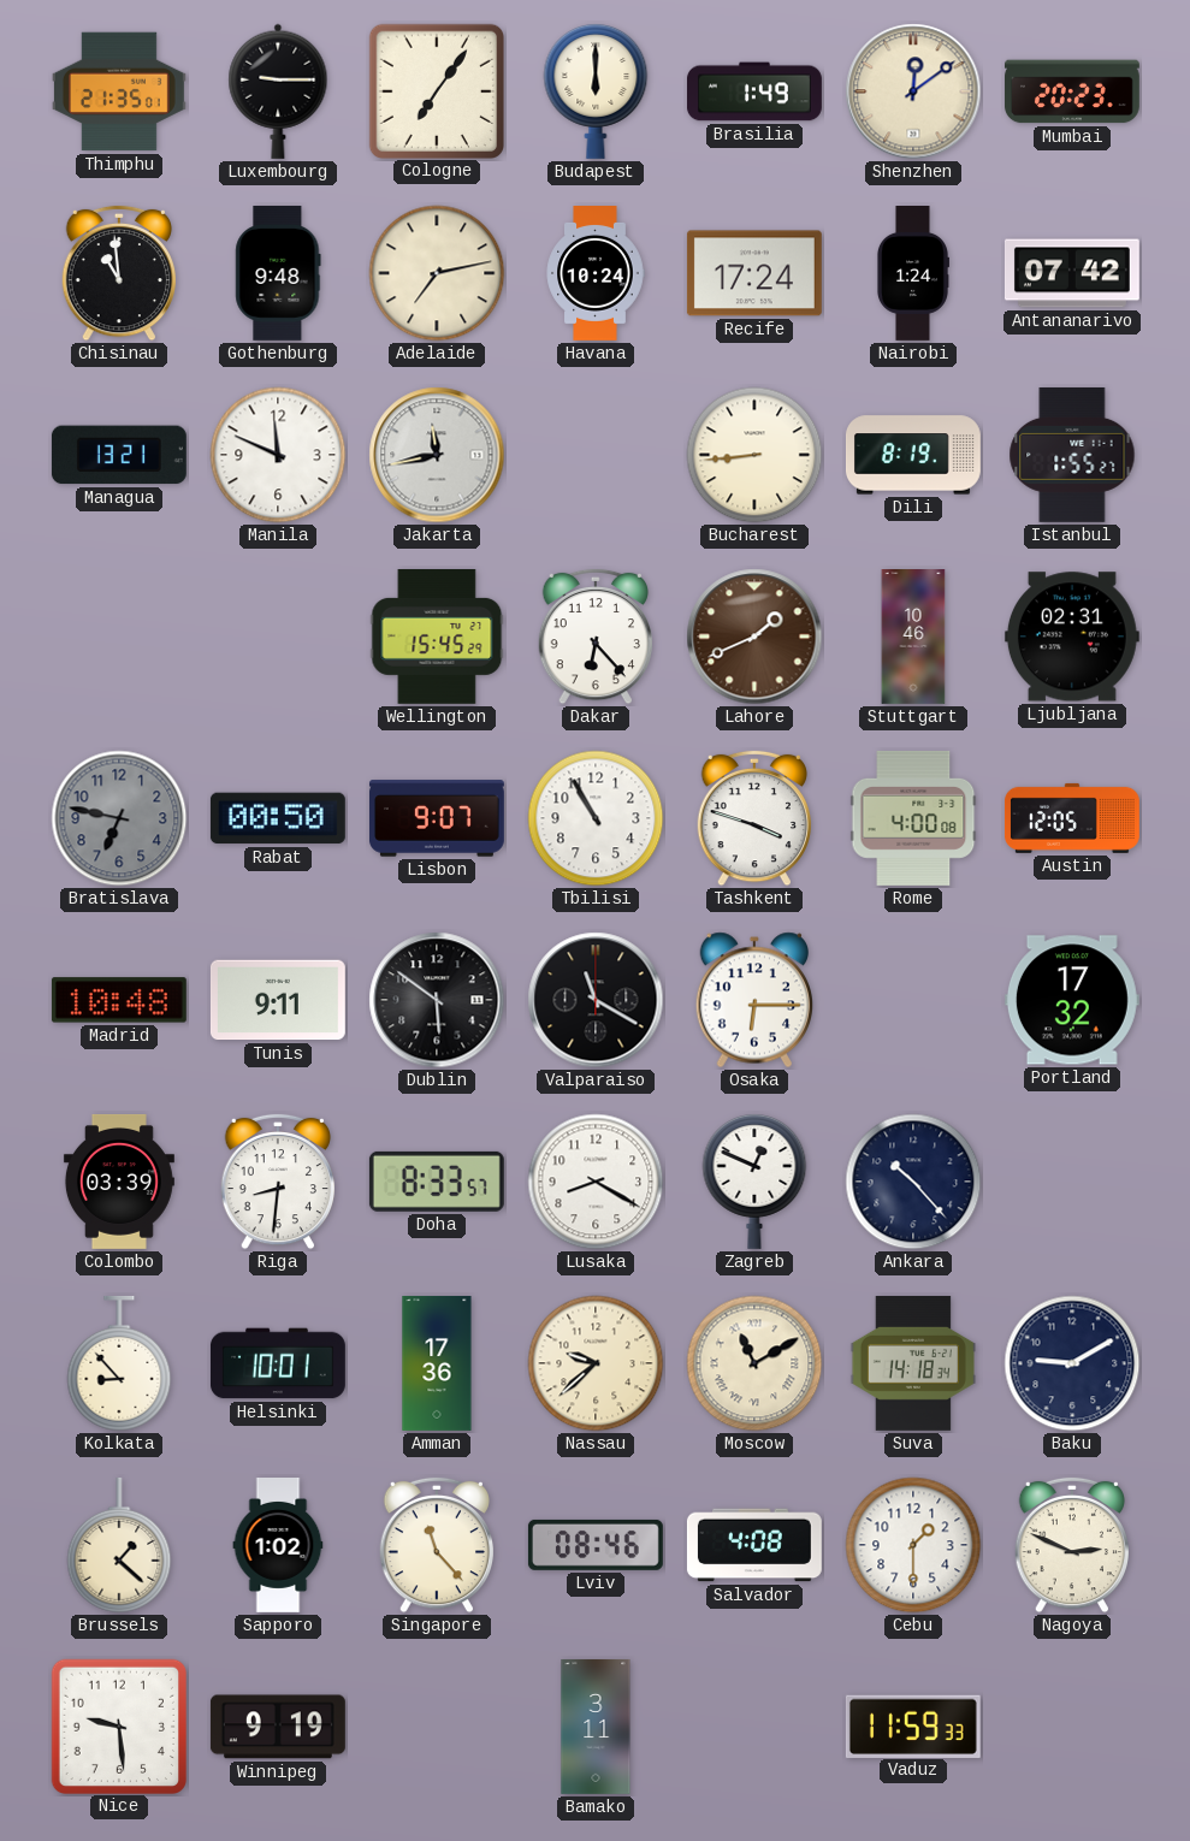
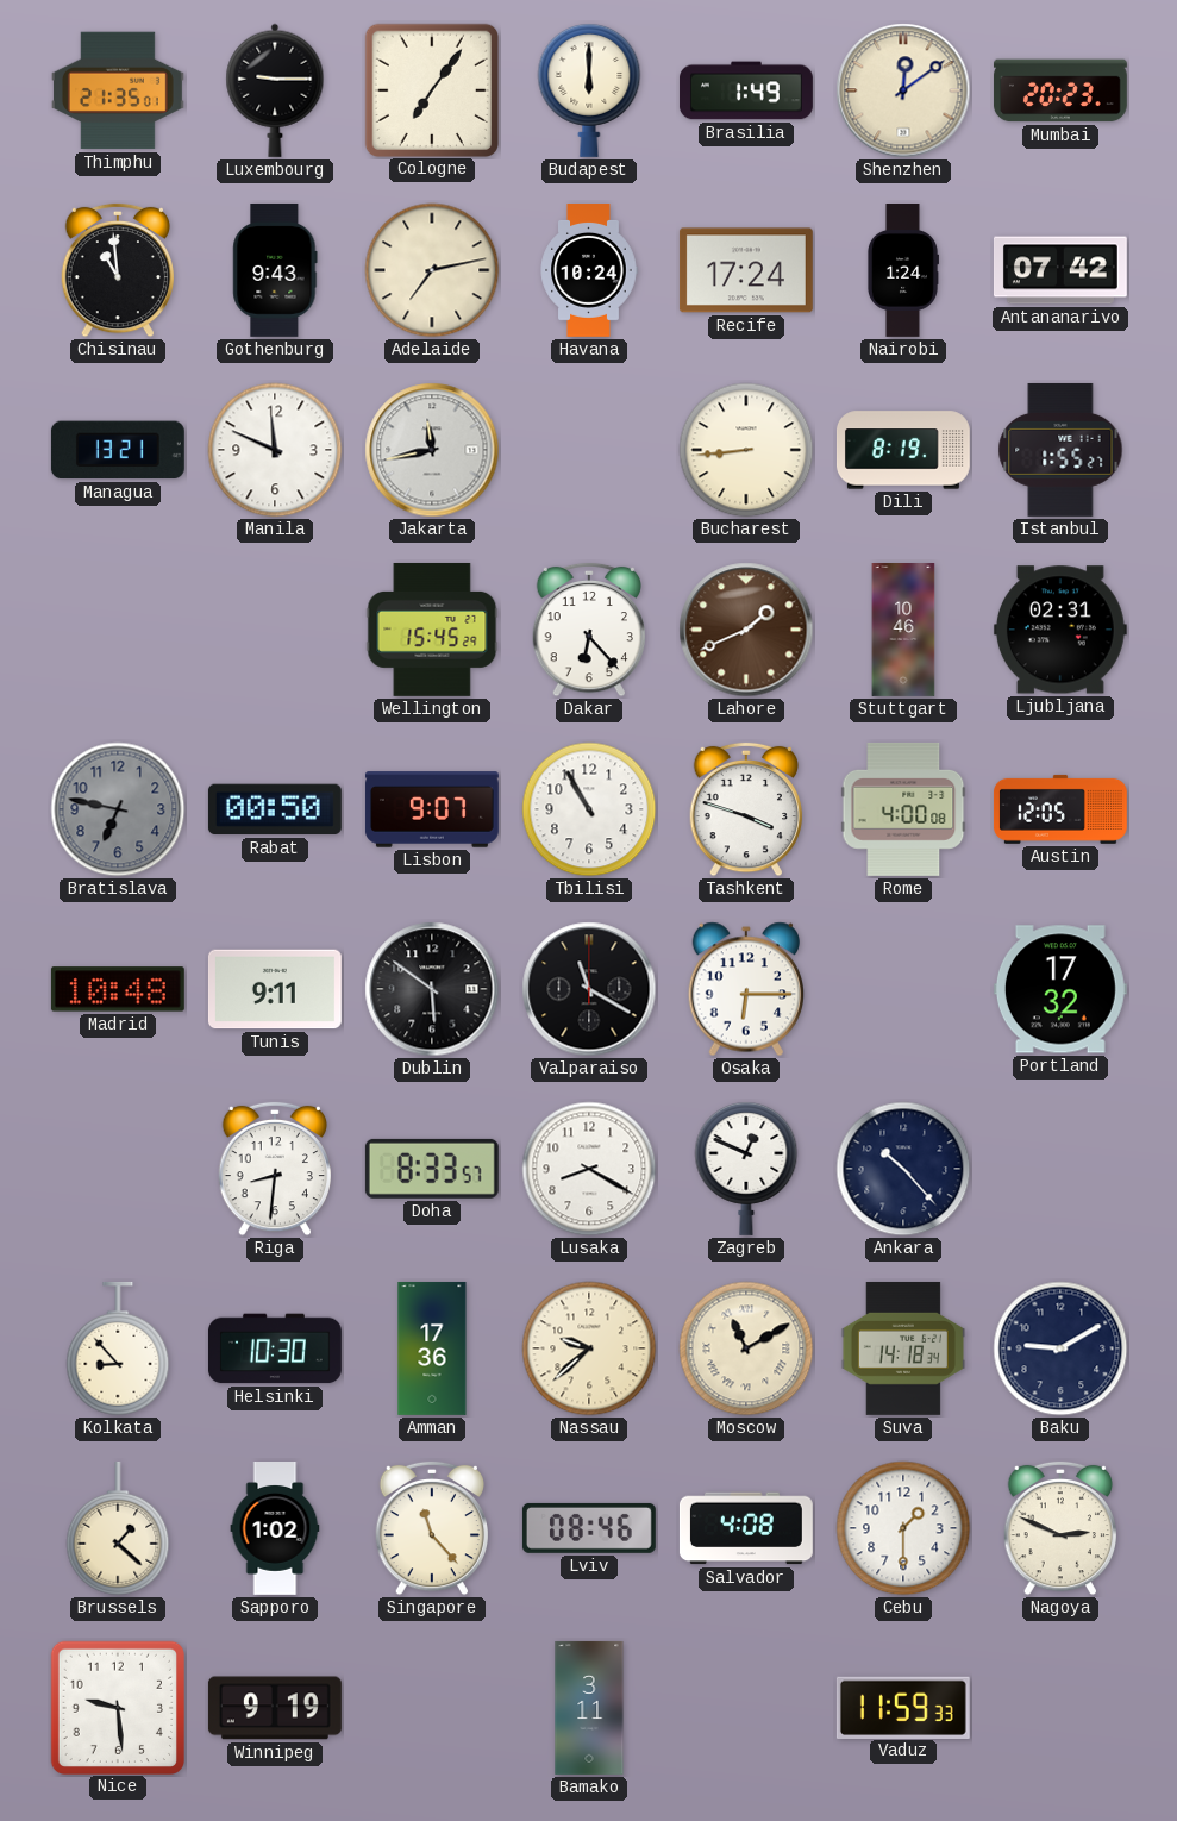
Gothenburg: 9:48 -> 9:43 (275, 270)
Colombo: 03:39 -> none (119, 1182)
Helsinki: 10:01 -> 10:30 (275, 1348)
